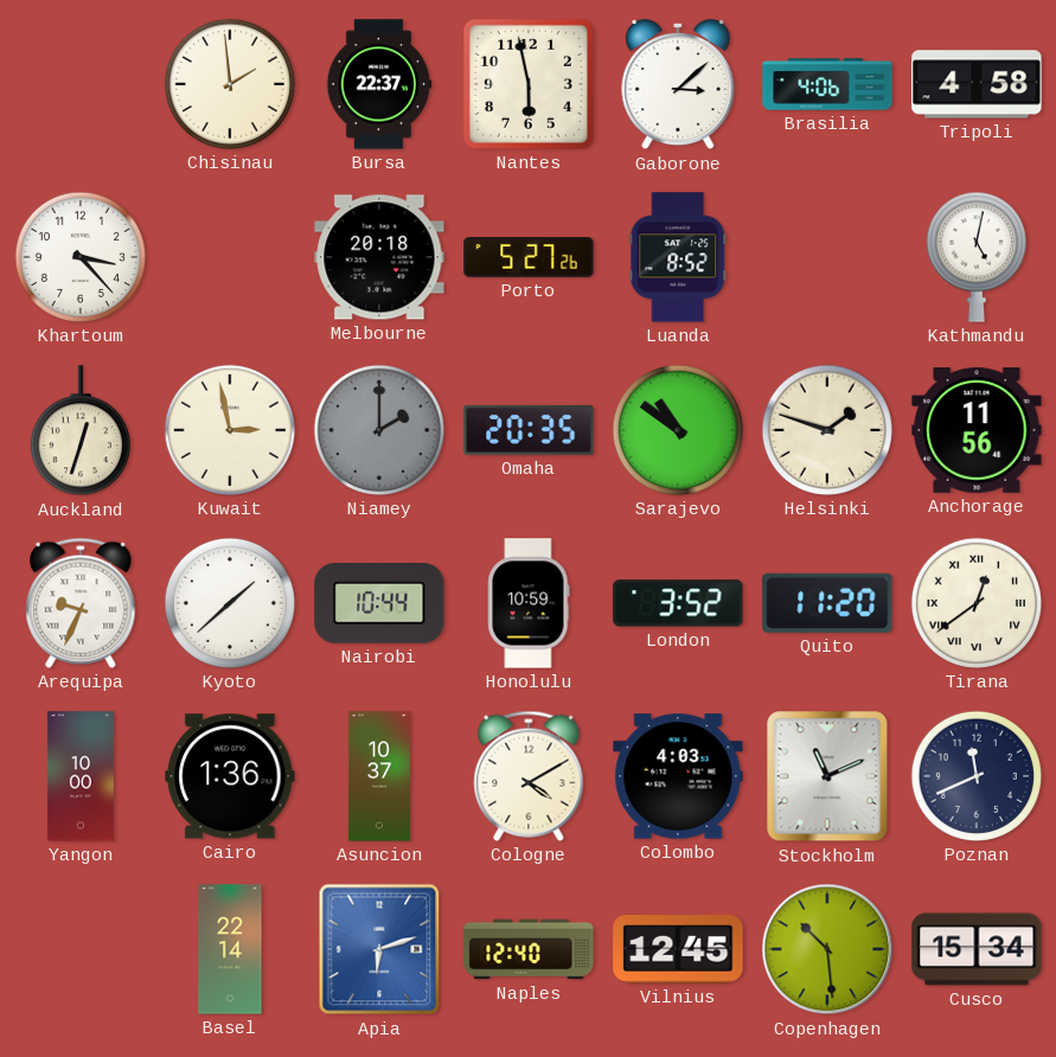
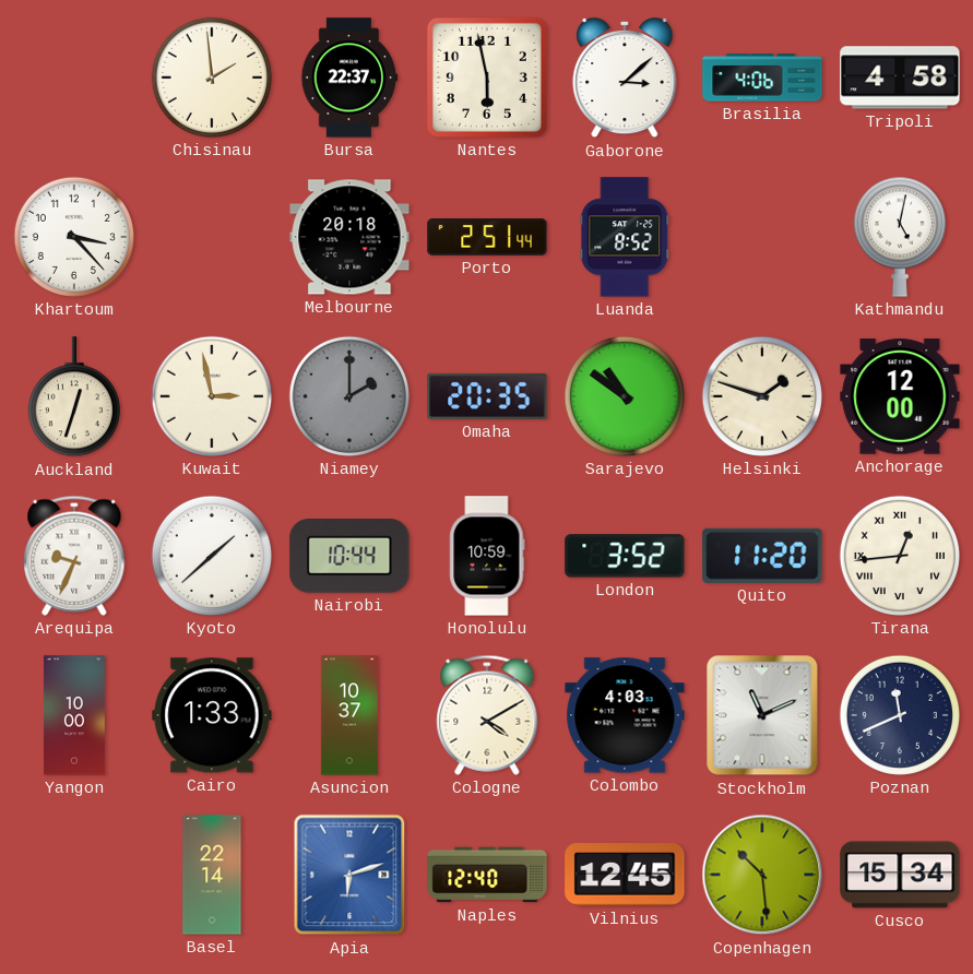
Porto: 5:27 -> 2:51 (487, 237)
Anchorage: 11:56 -> 12:00 (900, 396)
Tirana: 12:39 -> 12:44 (900, 556)
Cairo: 1:36 -> 1:33 (212, 715)
